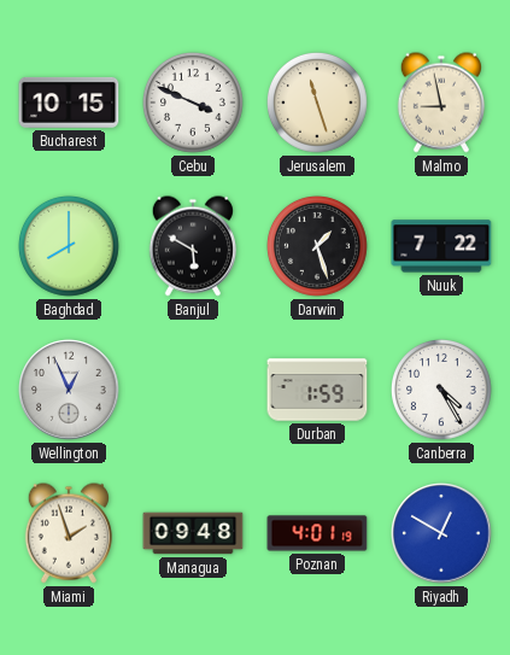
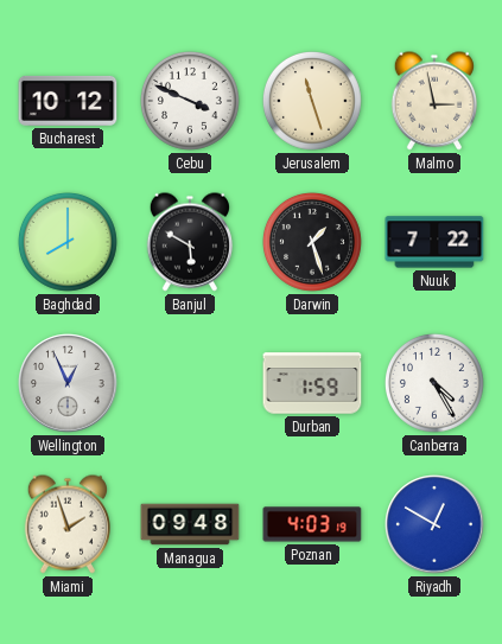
Bucharest: 10:15 -> 10:12 (68, 101)
Malmo: 8:58 -> 2:58 (433, 101)
Poznan: 4:01 -> 4:03 (312, 524)
